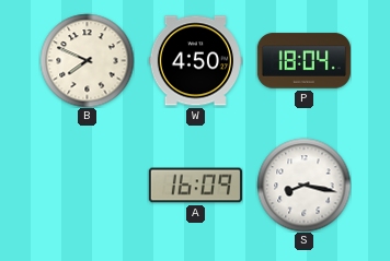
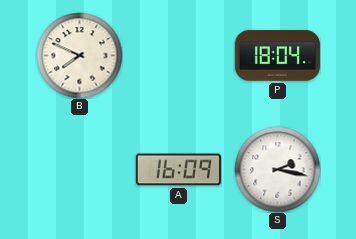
W: 4:50 -> none (195, 61)
S: 8:17 -> 2:17 (277, 169)
